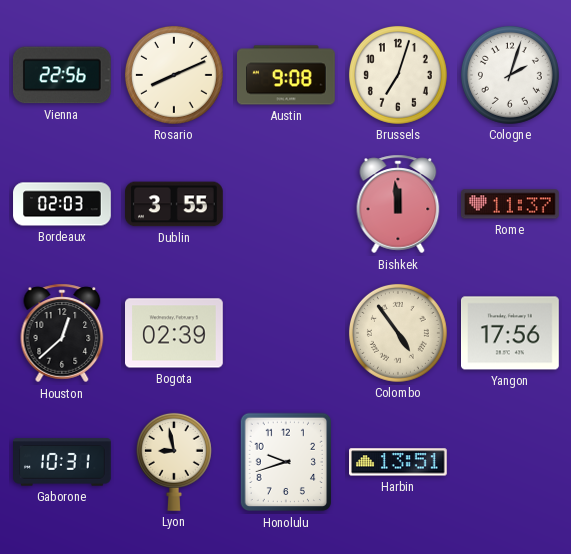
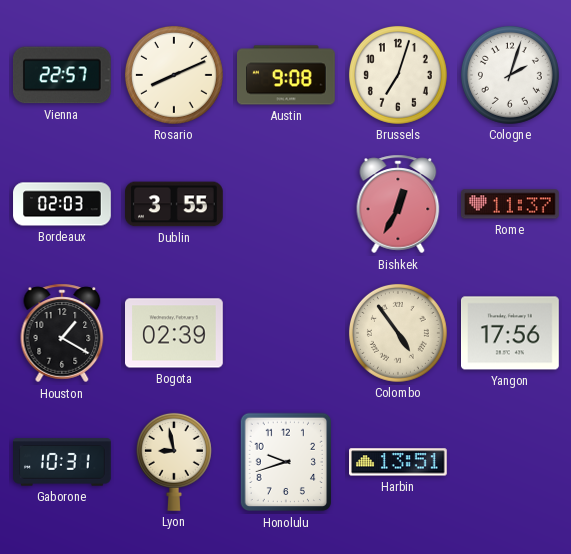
Vienna: 22:56 -> 22:57 (62, 75)
Bishkek: 11:59 -> 12:35 (398, 204)
Houston: 12:38 -> 1:20 (62, 333)
